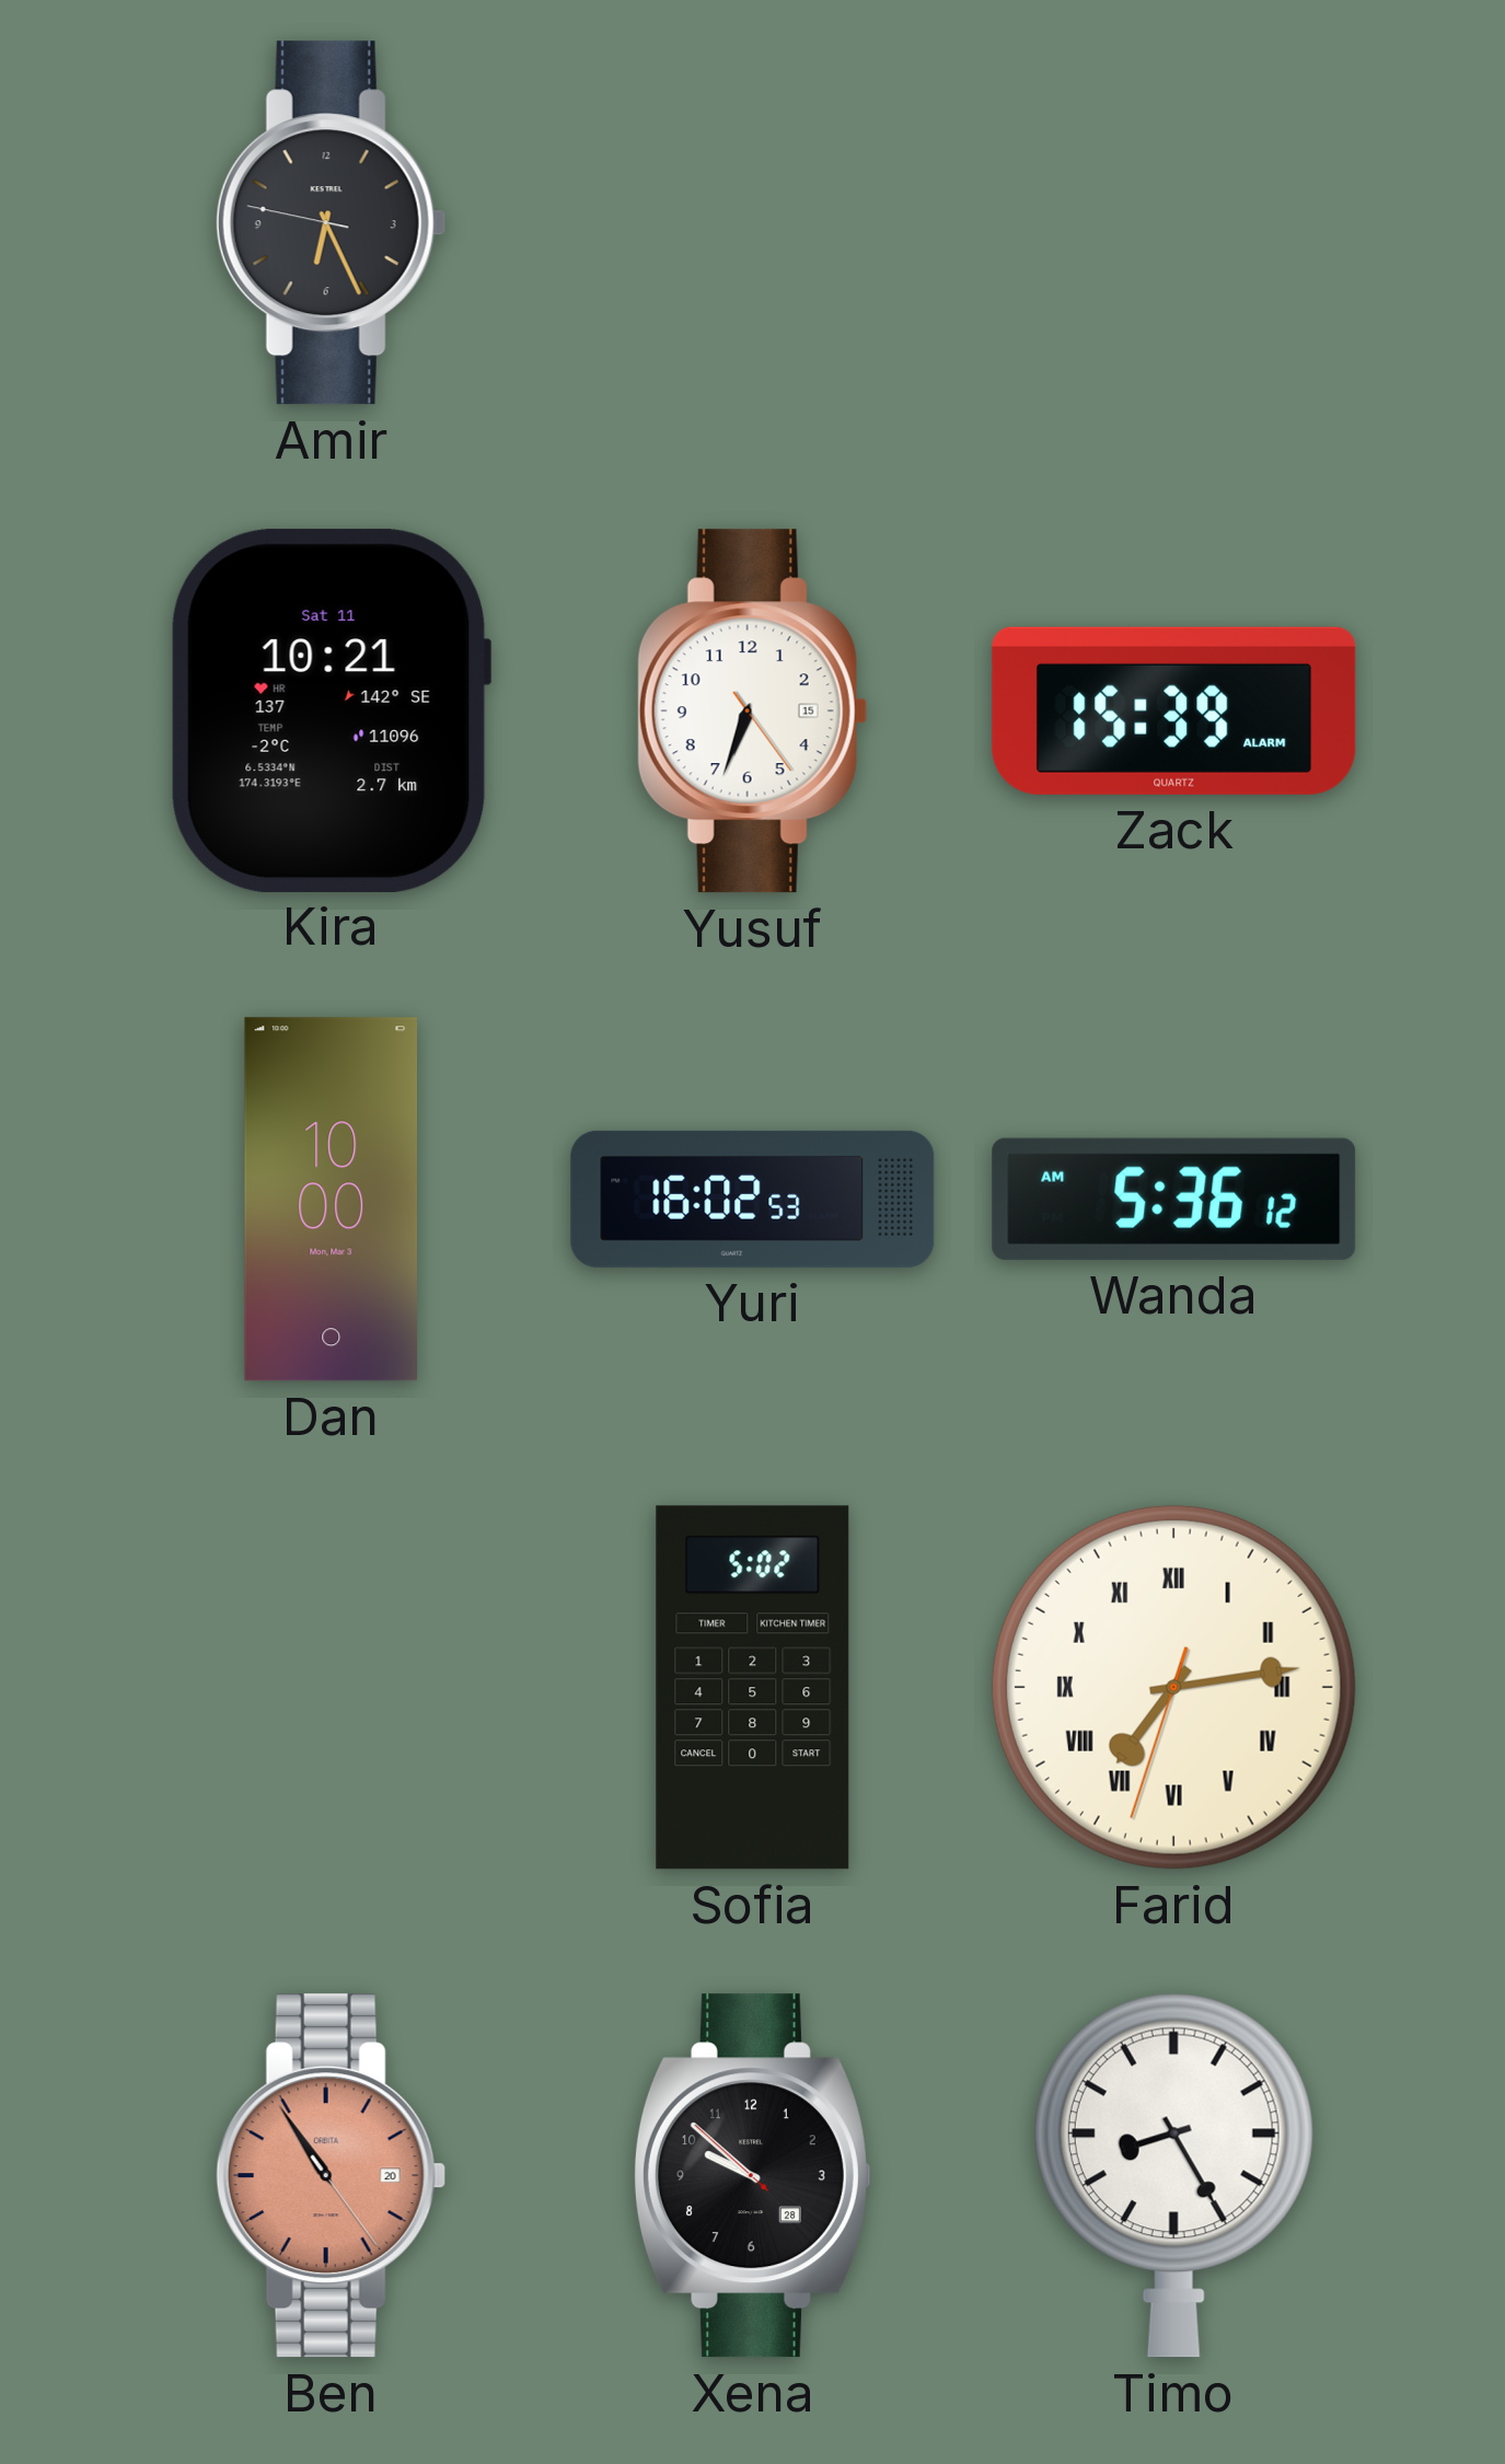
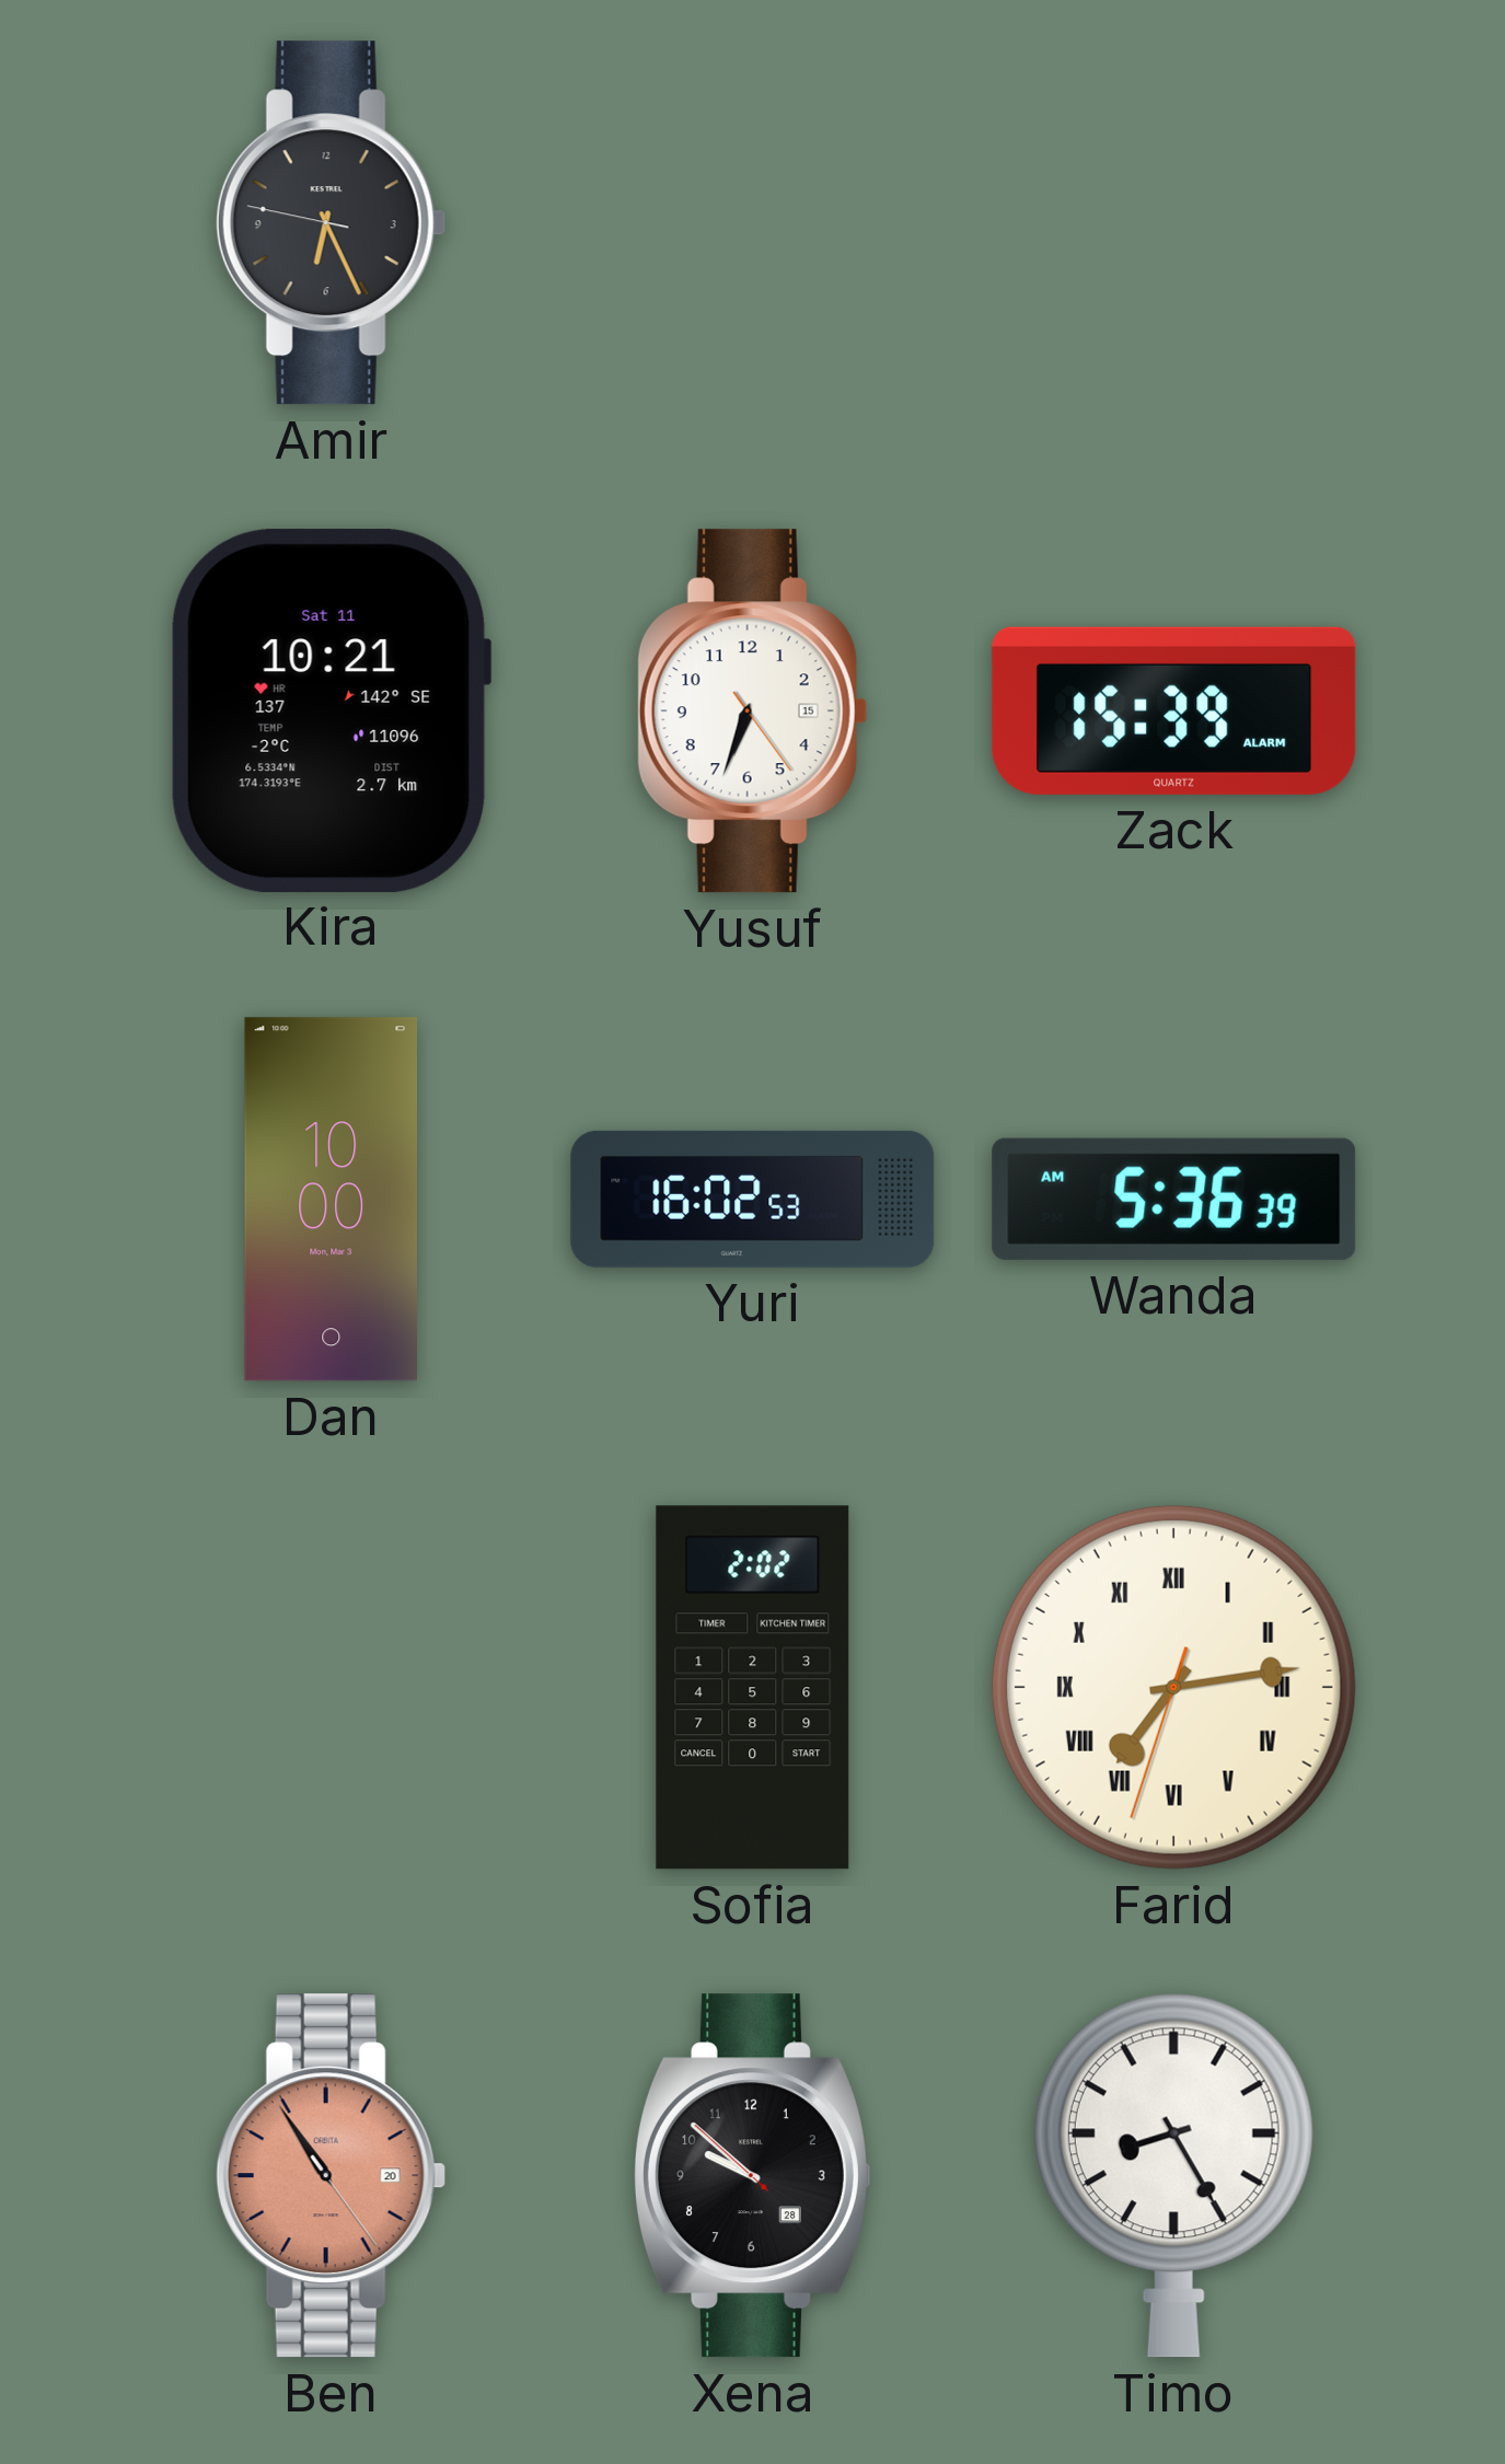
Wanda: 5:36:12 AM -> 5:36:39 AM (1174, 1199)
Sofia: 5:02 -> 2:02 (753, 1688)
